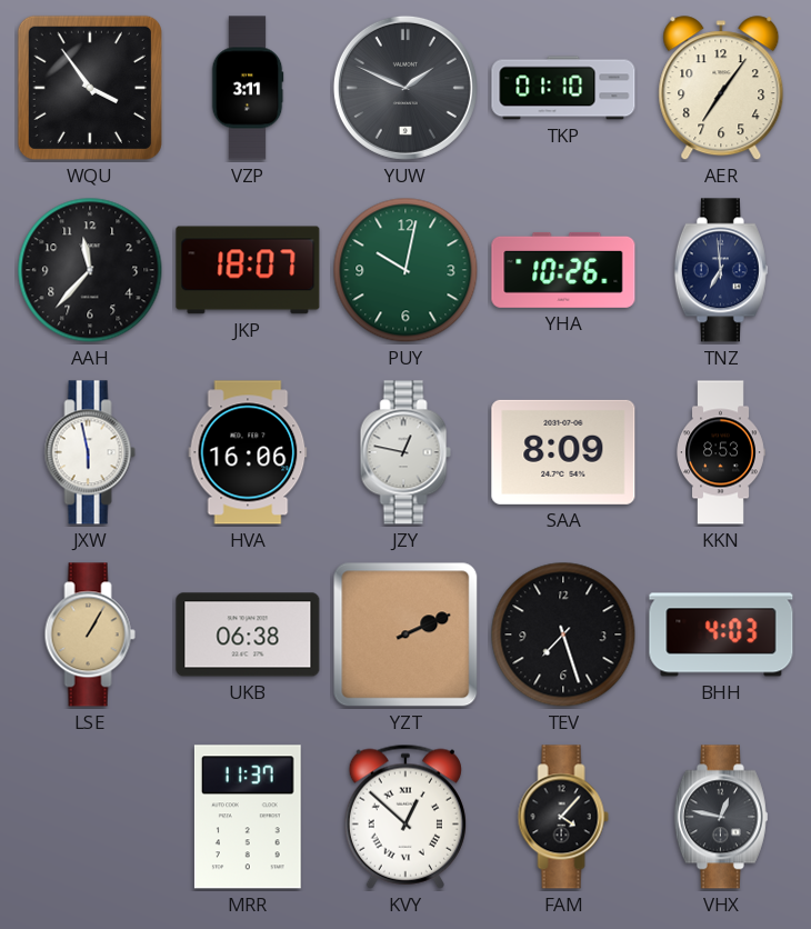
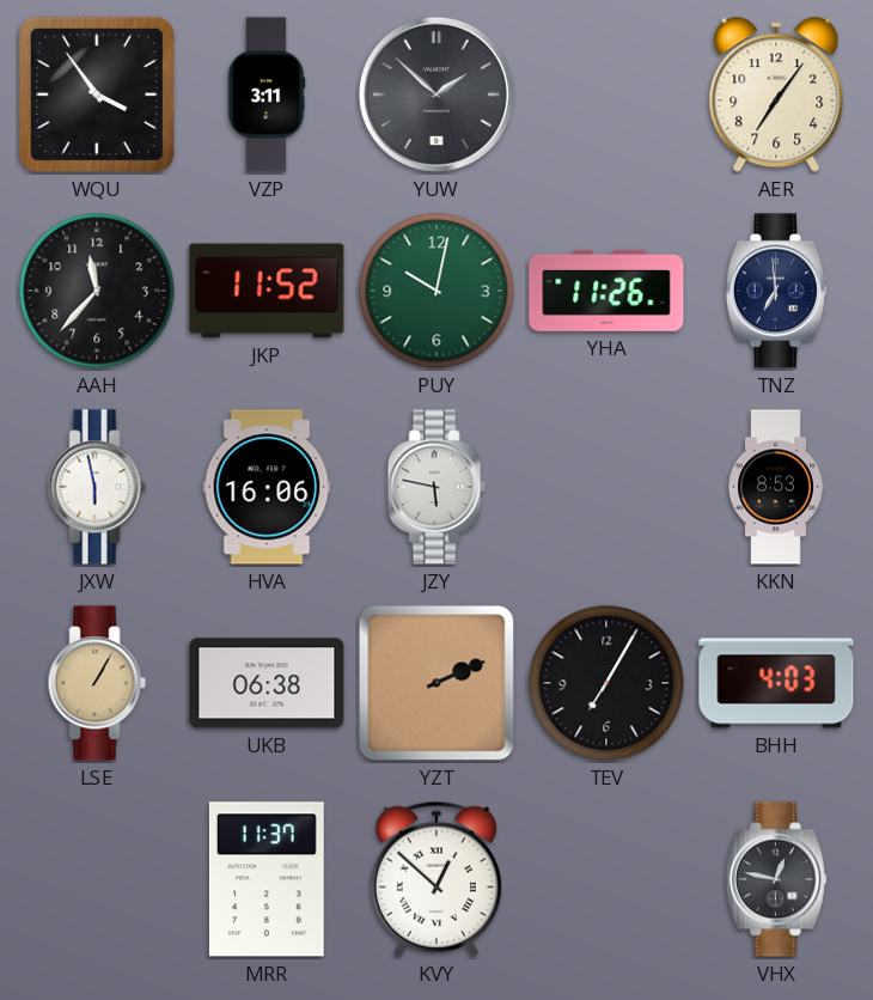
YUW: 1:49 -> 1:52 (436, 94)
TKP: 01:10 -> none (563, 88)
JKP: 18:07 -> 11:52 (267, 291)
YHA: 10:26 -> 11:26 (606, 291)
JZY: 12:47 -> 5:47 (436, 487)
SAA: 8:09 -> none (563, 452)
TEV: 7:27 -> 7:05 (606, 683)
FAM: 4:07 -> none (563, 817)
